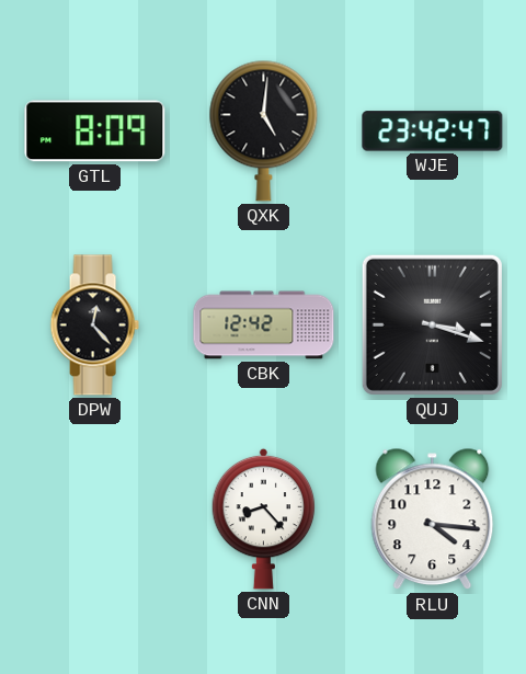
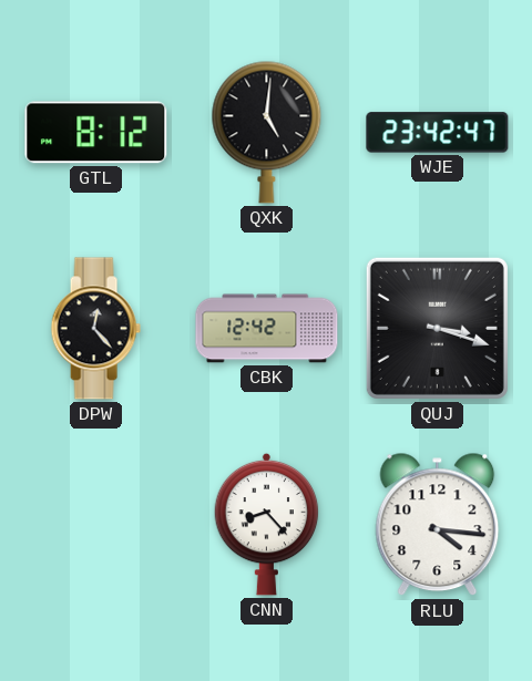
GTL: 8:09 -> 8:12 (96, 133)
